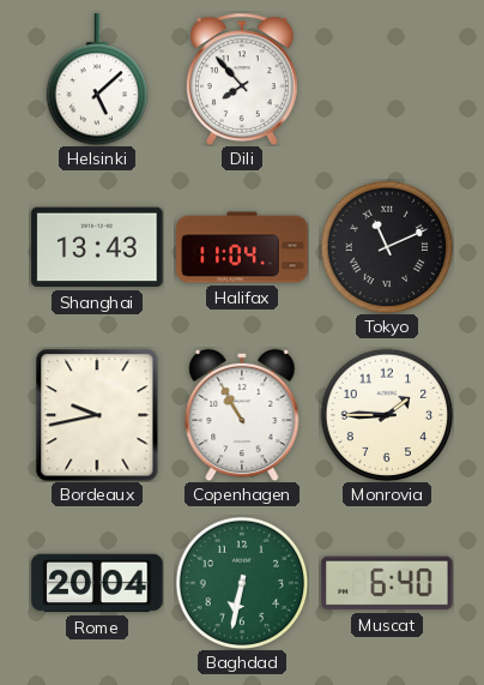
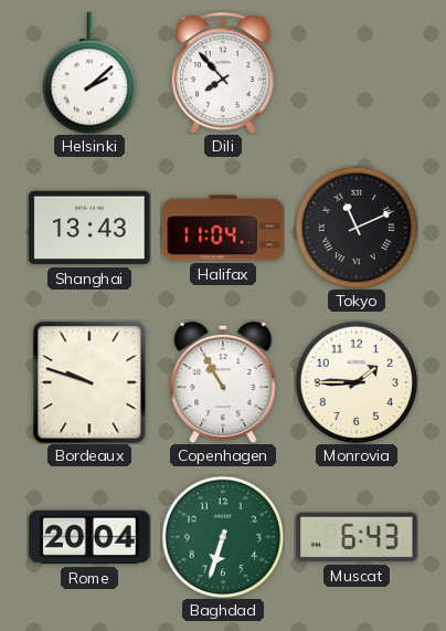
Helsinki: 5:08 -> 2:08 (89, 73)
Bordeaux: 9:43 -> 9:48 (89, 382)
Baghdad: 6:32 -> 6:33 (223, 537)
Muscat: 6:40 -> 6:43 (357, 537)
